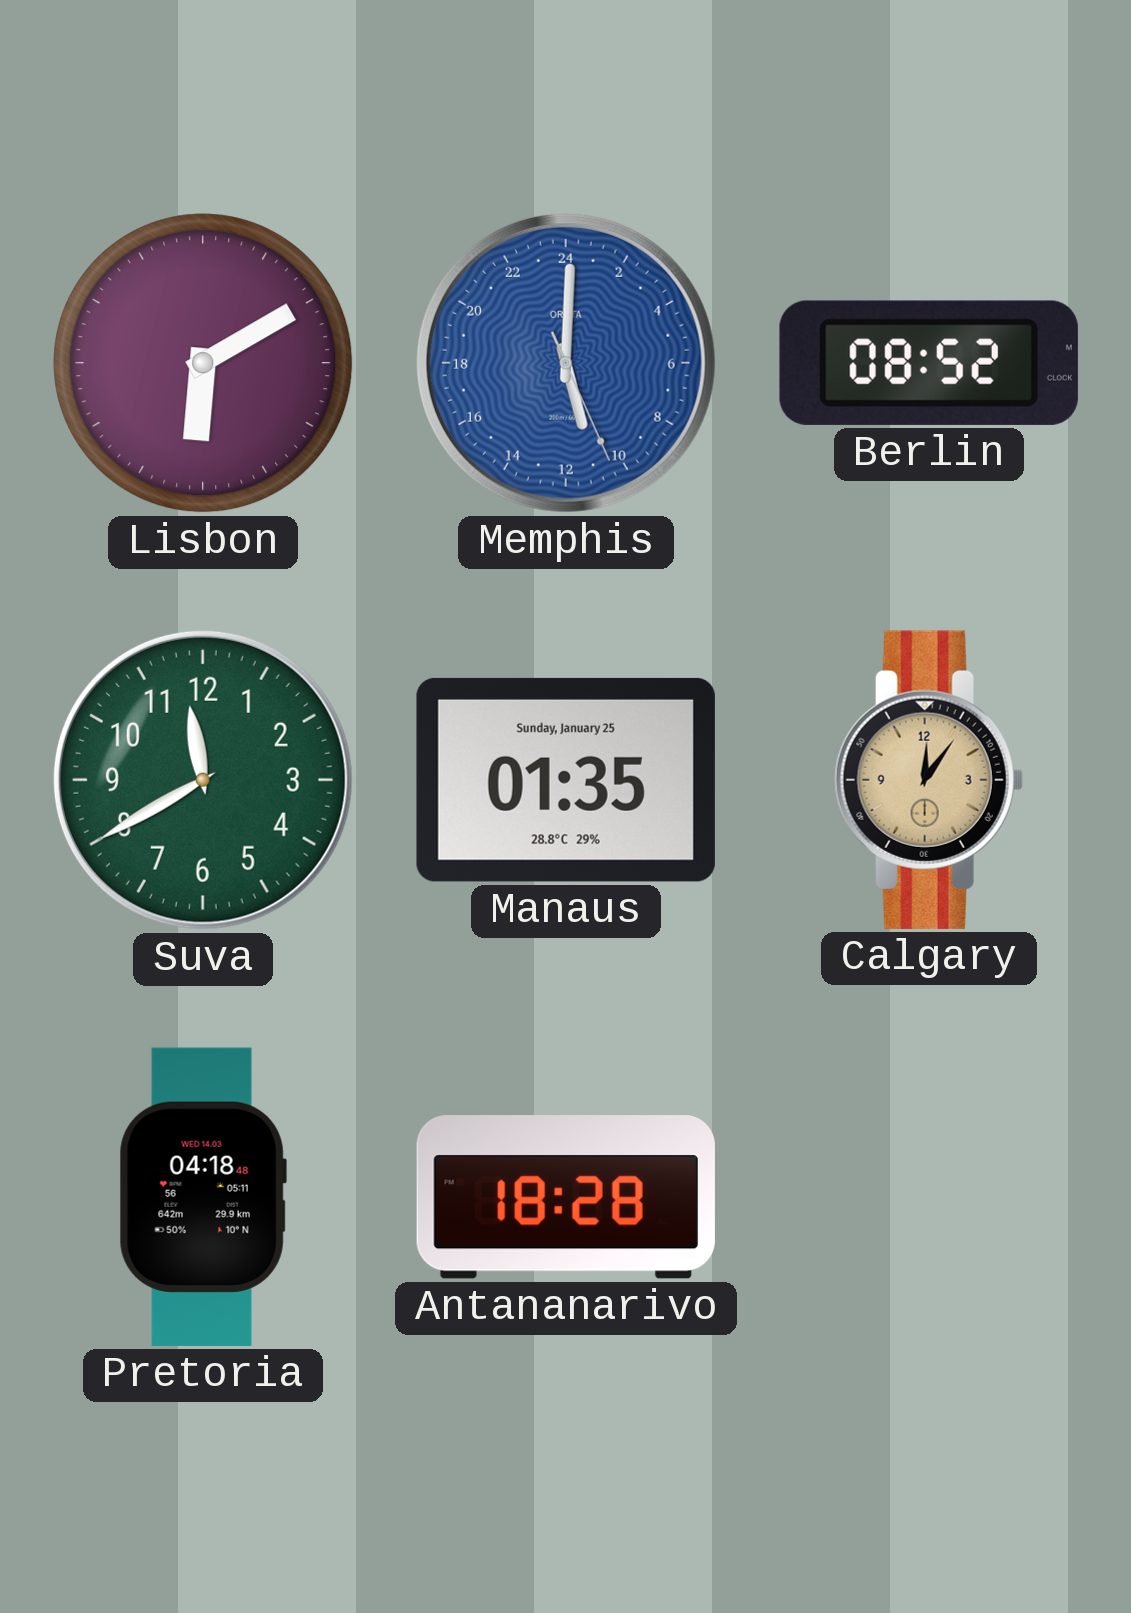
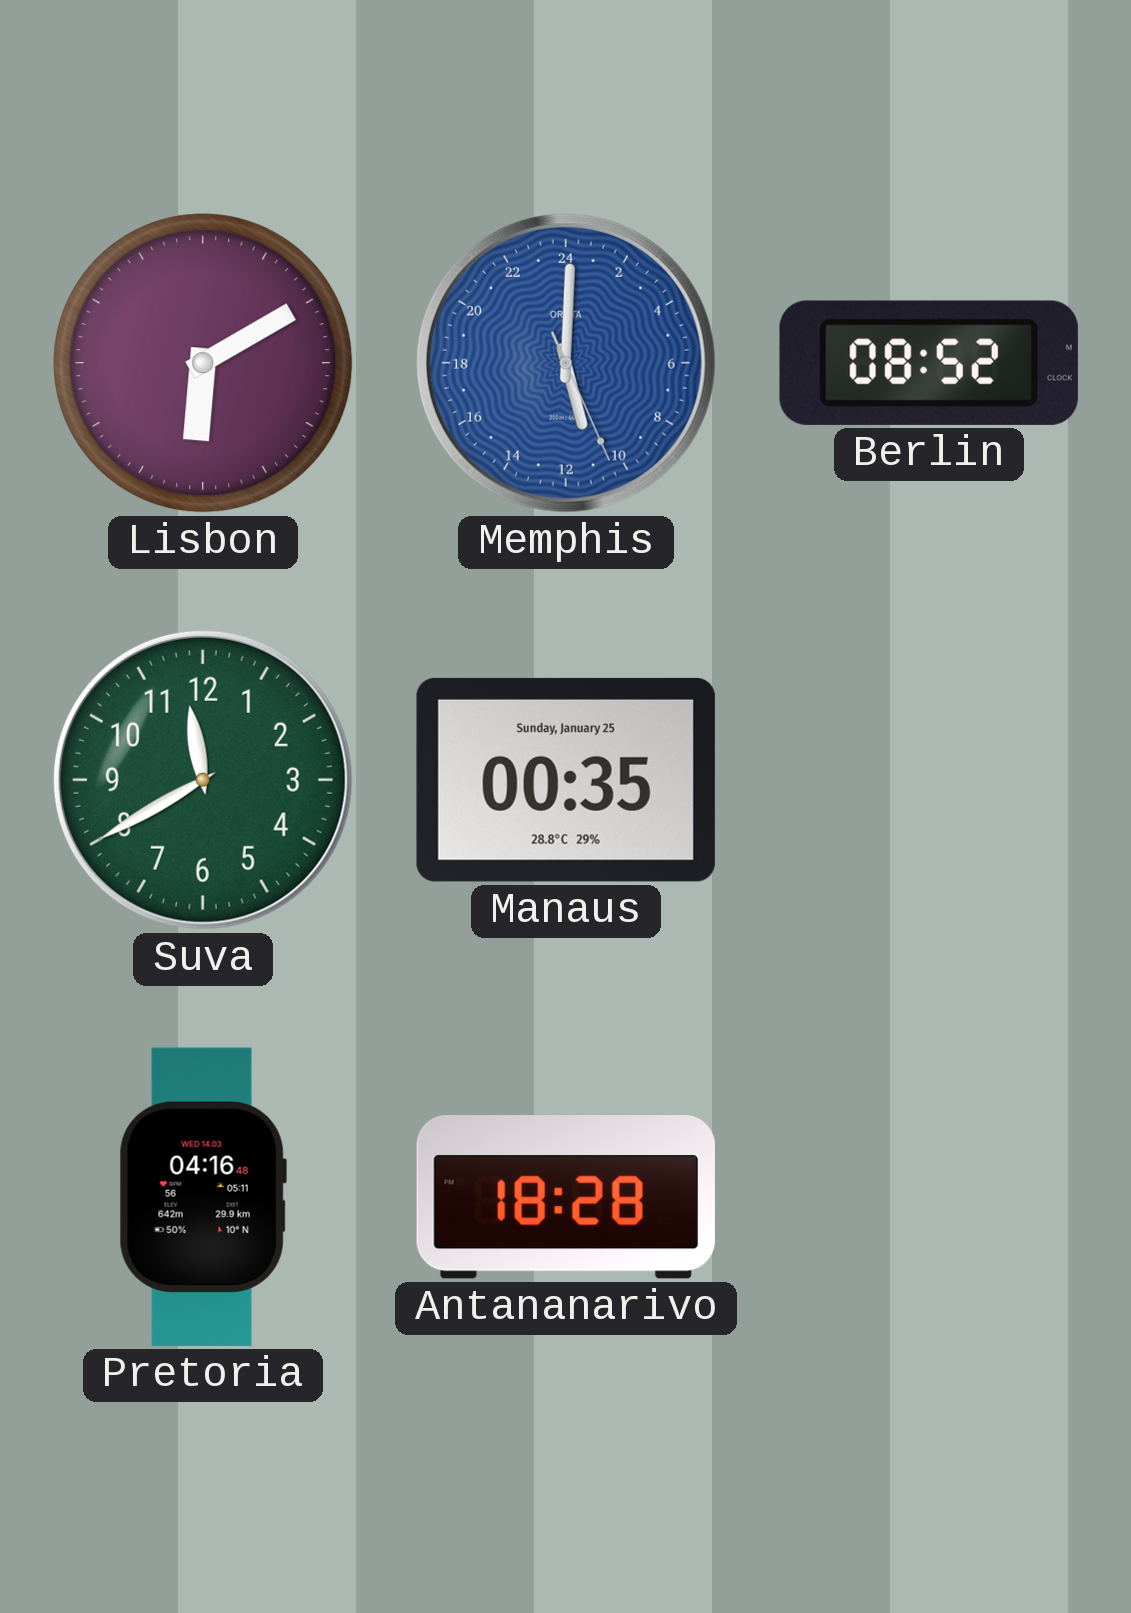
Manaus: 01:35 -> 00:35 (566, 780)
Calgary: 12:06 -> none (929, 780)
Pretoria: 04:18 -> 04:16 (203, 1197)
